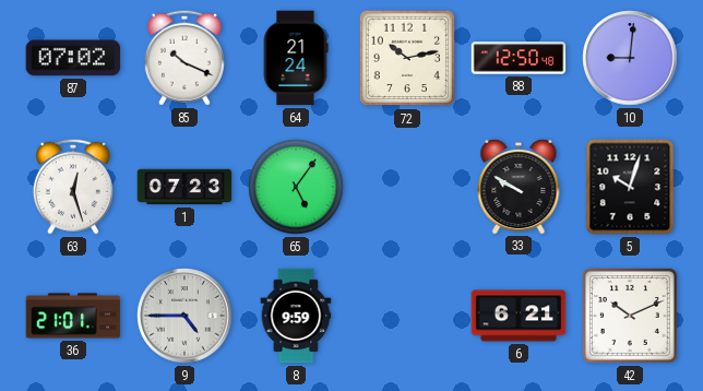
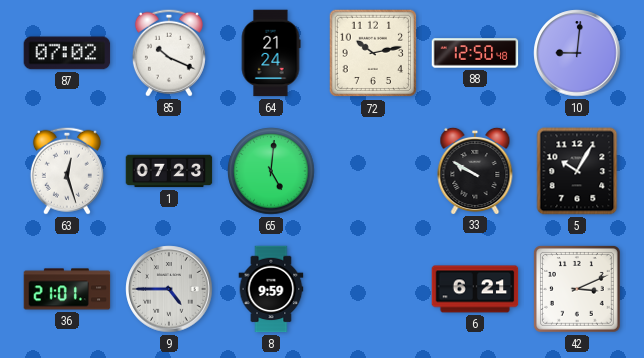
65: 5:06 -> 5:01 (271, 171)
5: 10:03 -> 10:05 (577, 171)
42: 10:11 -> 3:11 (577, 289)
